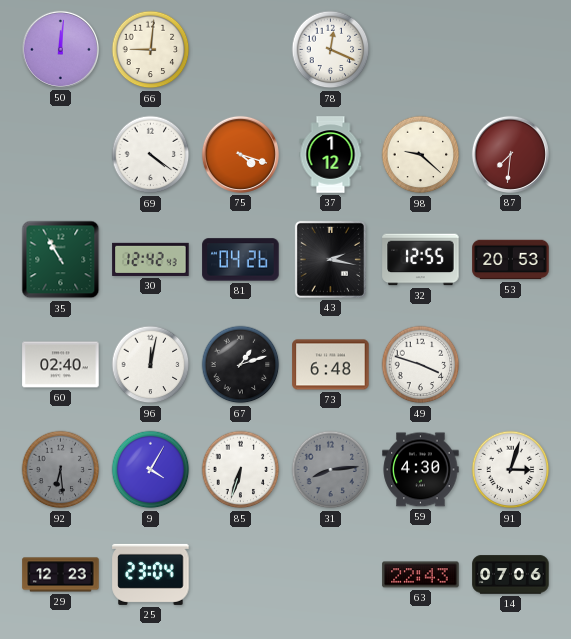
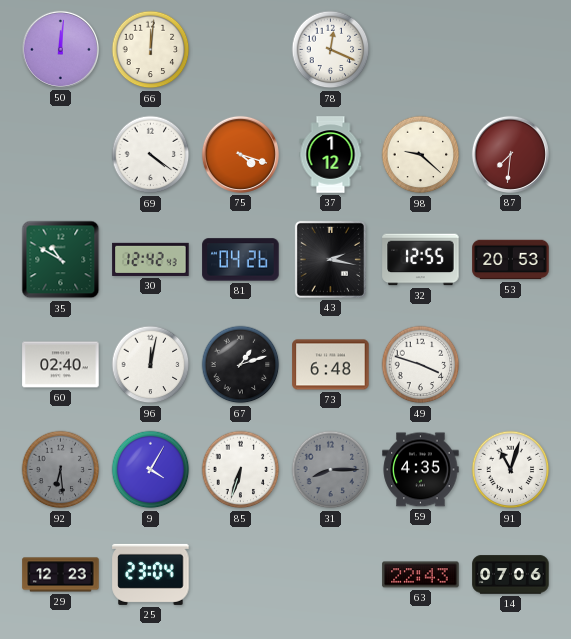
66: 9:01 -> 12:01 (151, 50)
35: 10:55 -> 10:50 (61, 260)
31: 8:14 -> 8:15 (331, 470)
59: 4:30 -> 4:35 (421, 470)
91: 3:03 -> 11:03 (511, 470)
